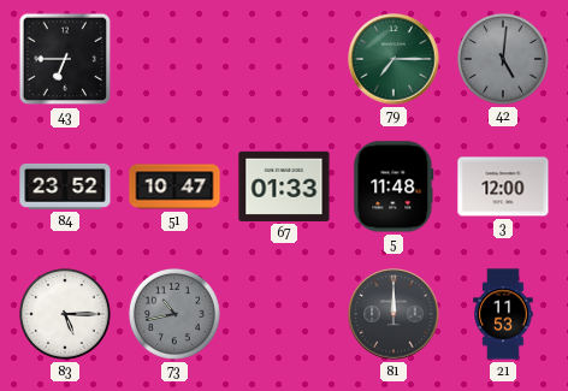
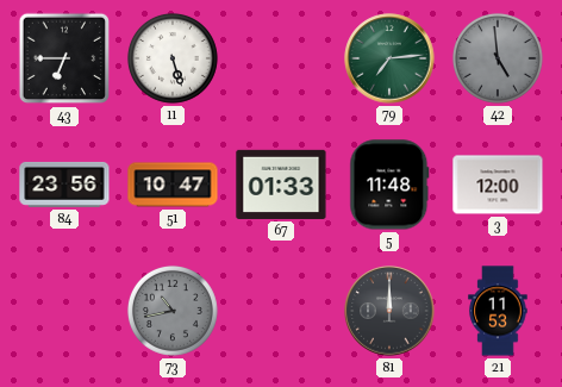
11: none -> 5:27 (173, 58)
79: 7:15 -> 7:14 (389, 58)
42: 5:01 -> 4:59 (498, 58)
84: 23:52 -> 23:56 (64, 185)
83: 5:15 -> none (65, 314)
